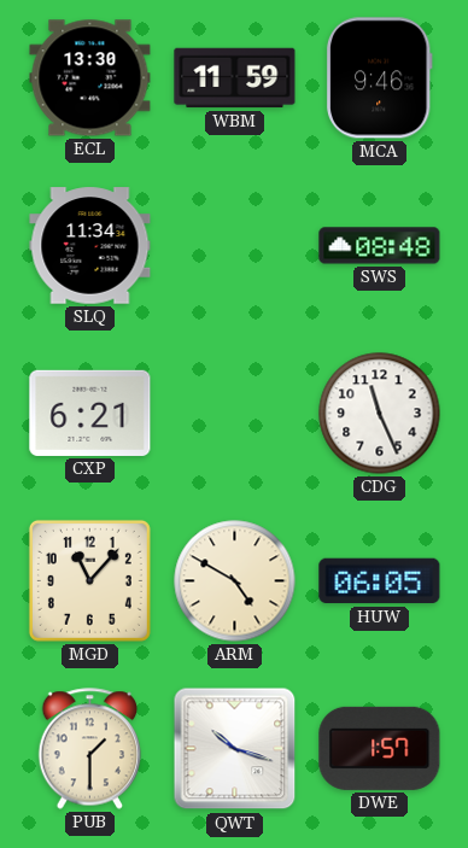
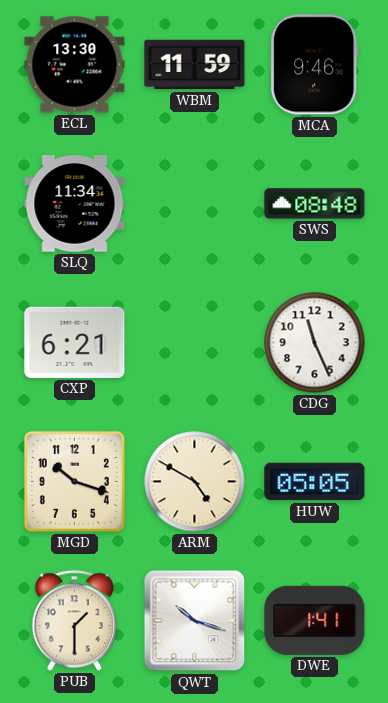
MGD: 11:07 -> 10:18 (74, 481)
HUW: 06:05 -> 05:05 (315, 482)
DWE: 1:57 -> 1:41 (315, 620)
